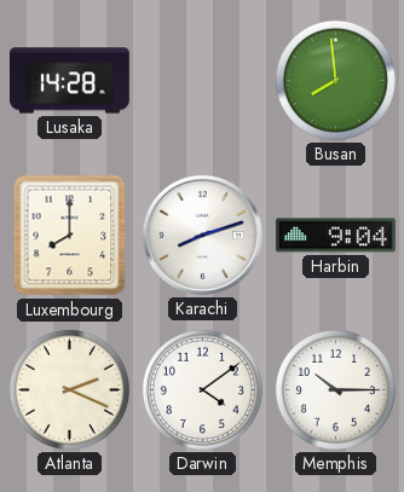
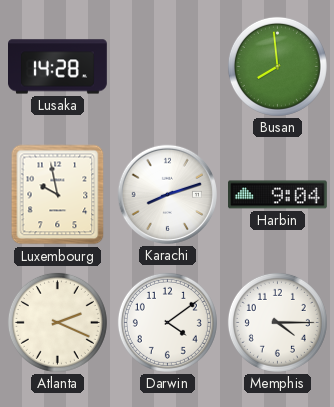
Luxembourg: 8:00 -> 9:58 (58, 195)
Memphis: 10:15 -> 4:15 (277, 322)
